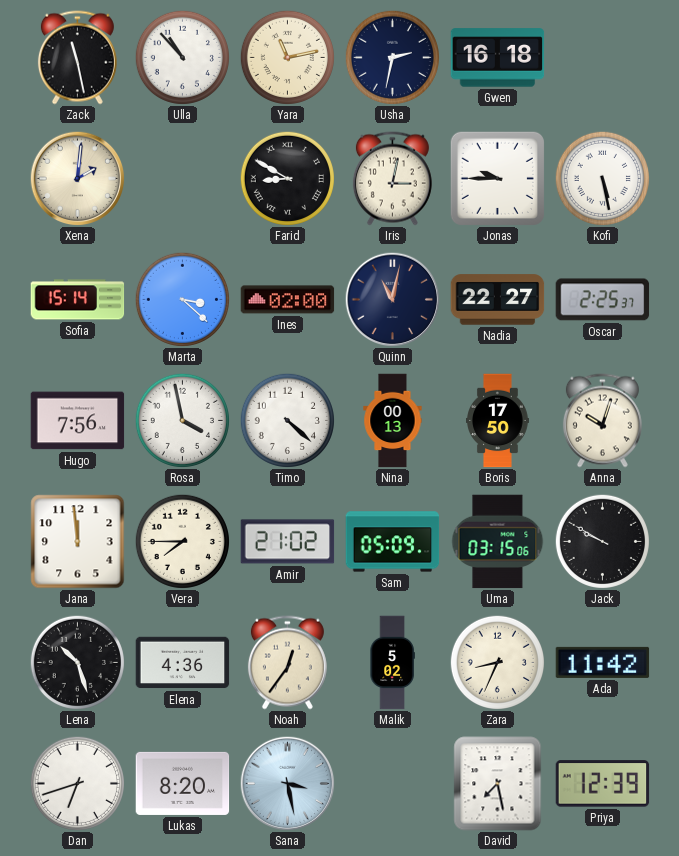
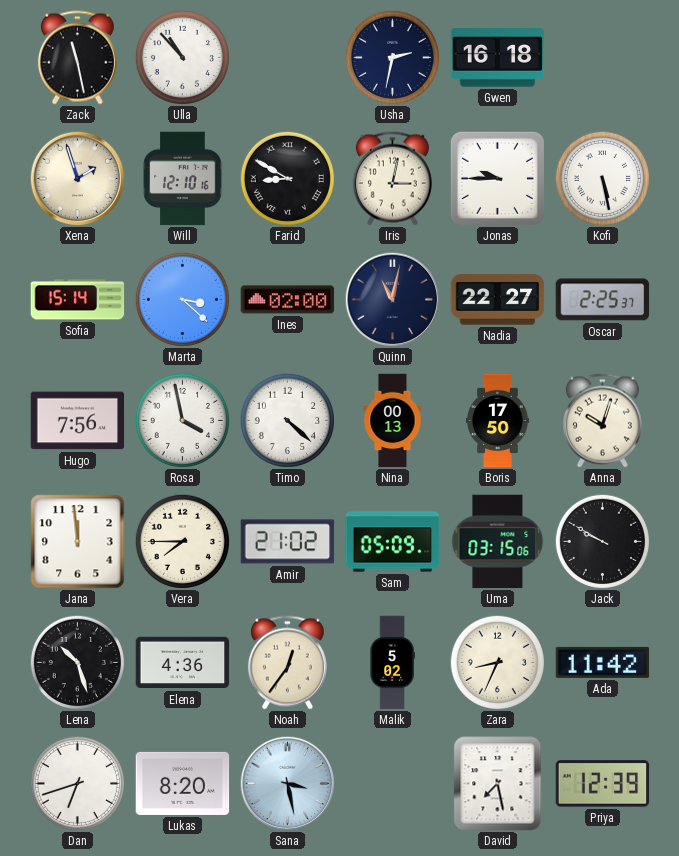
Yara: 11:13 -> none (287, 57)
Xena: 2:01 -> 1:57 (77, 178)
Will: none -> 12:10 (183, 179)
